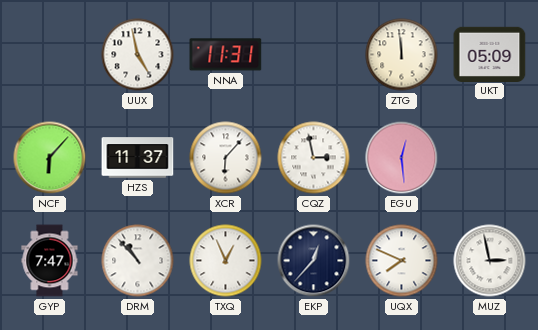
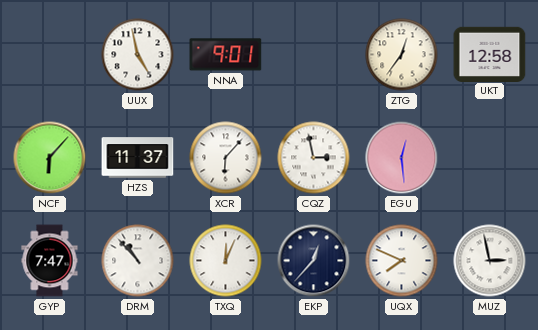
NNA: 11:31 -> 9:01 (226, 55)
ZTG: 11:59 -> 12:36 (402, 55)
UKT: 05:09 -> 12:58 (490, 54)
TXQ: 12:56 -> 12:04 (226, 261)
